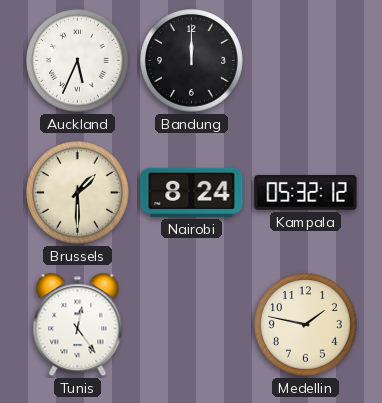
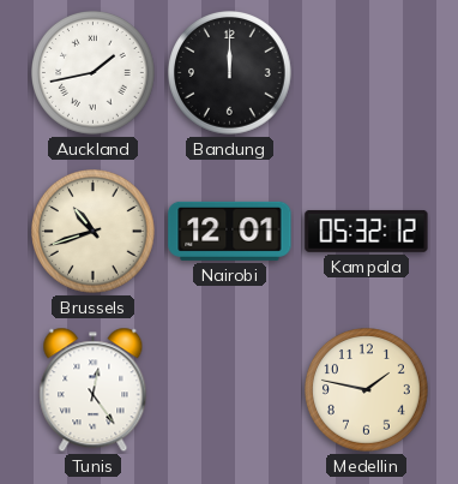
Auckland: 5:34 -> 1:43 (94, 73)
Brussels: 1:30 -> 10:42 (94, 232)
Nairobi: 8:24 -> 12:01 (230, 231)
